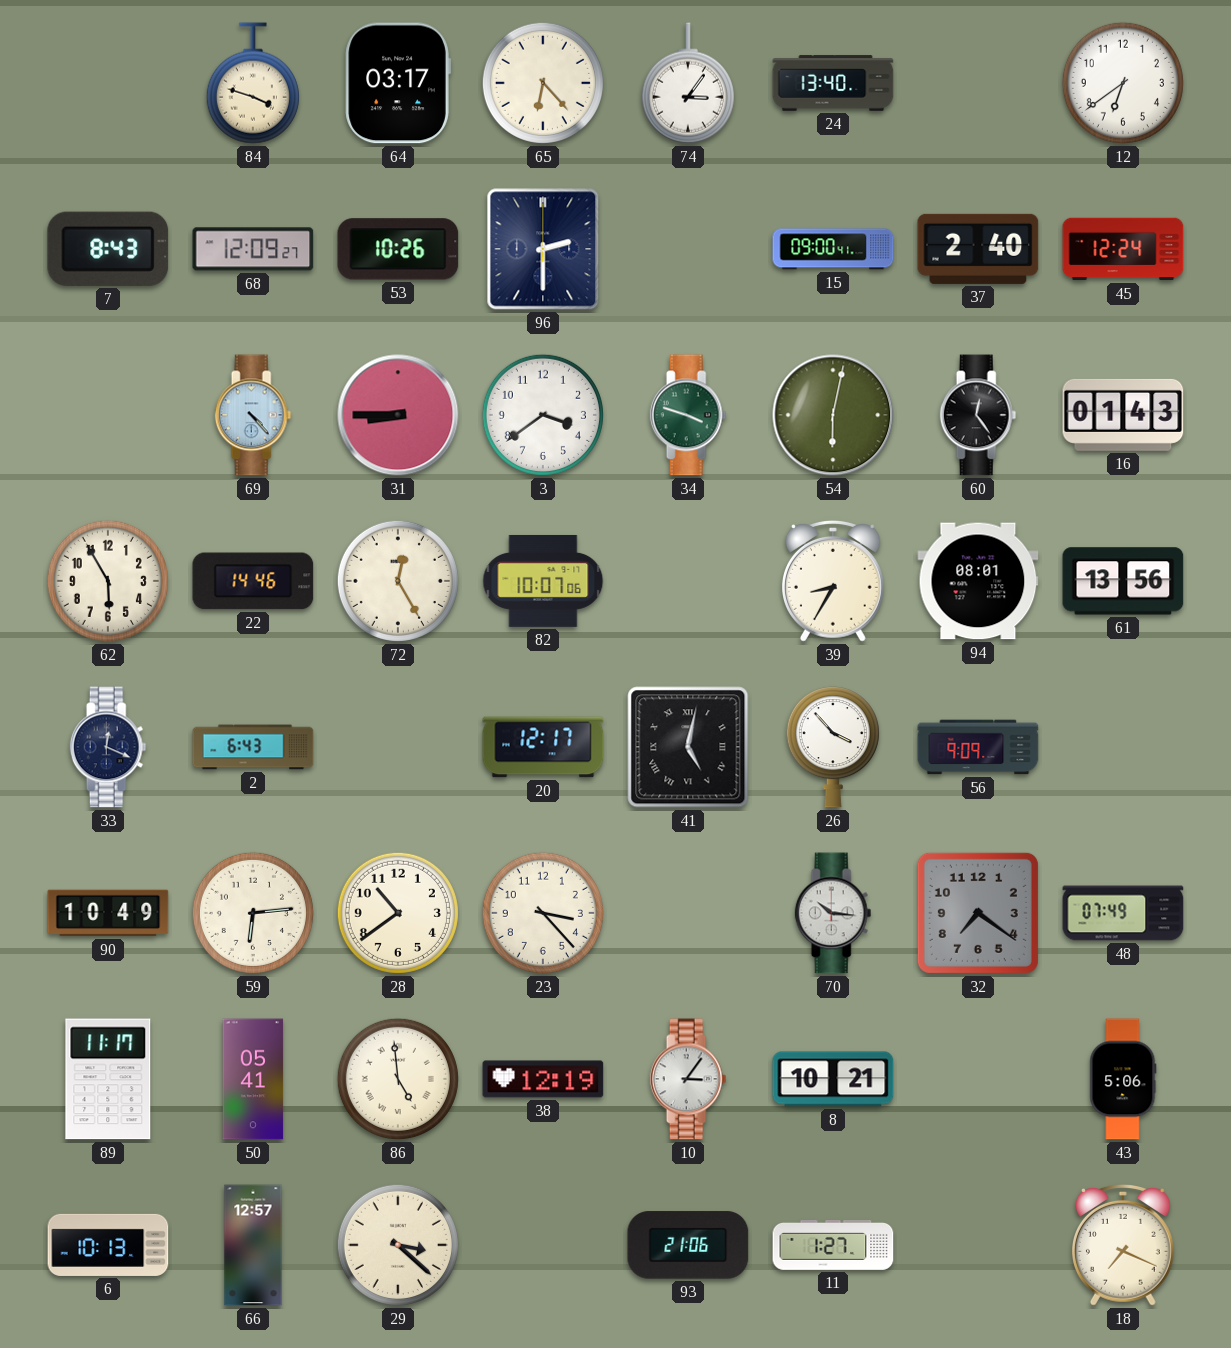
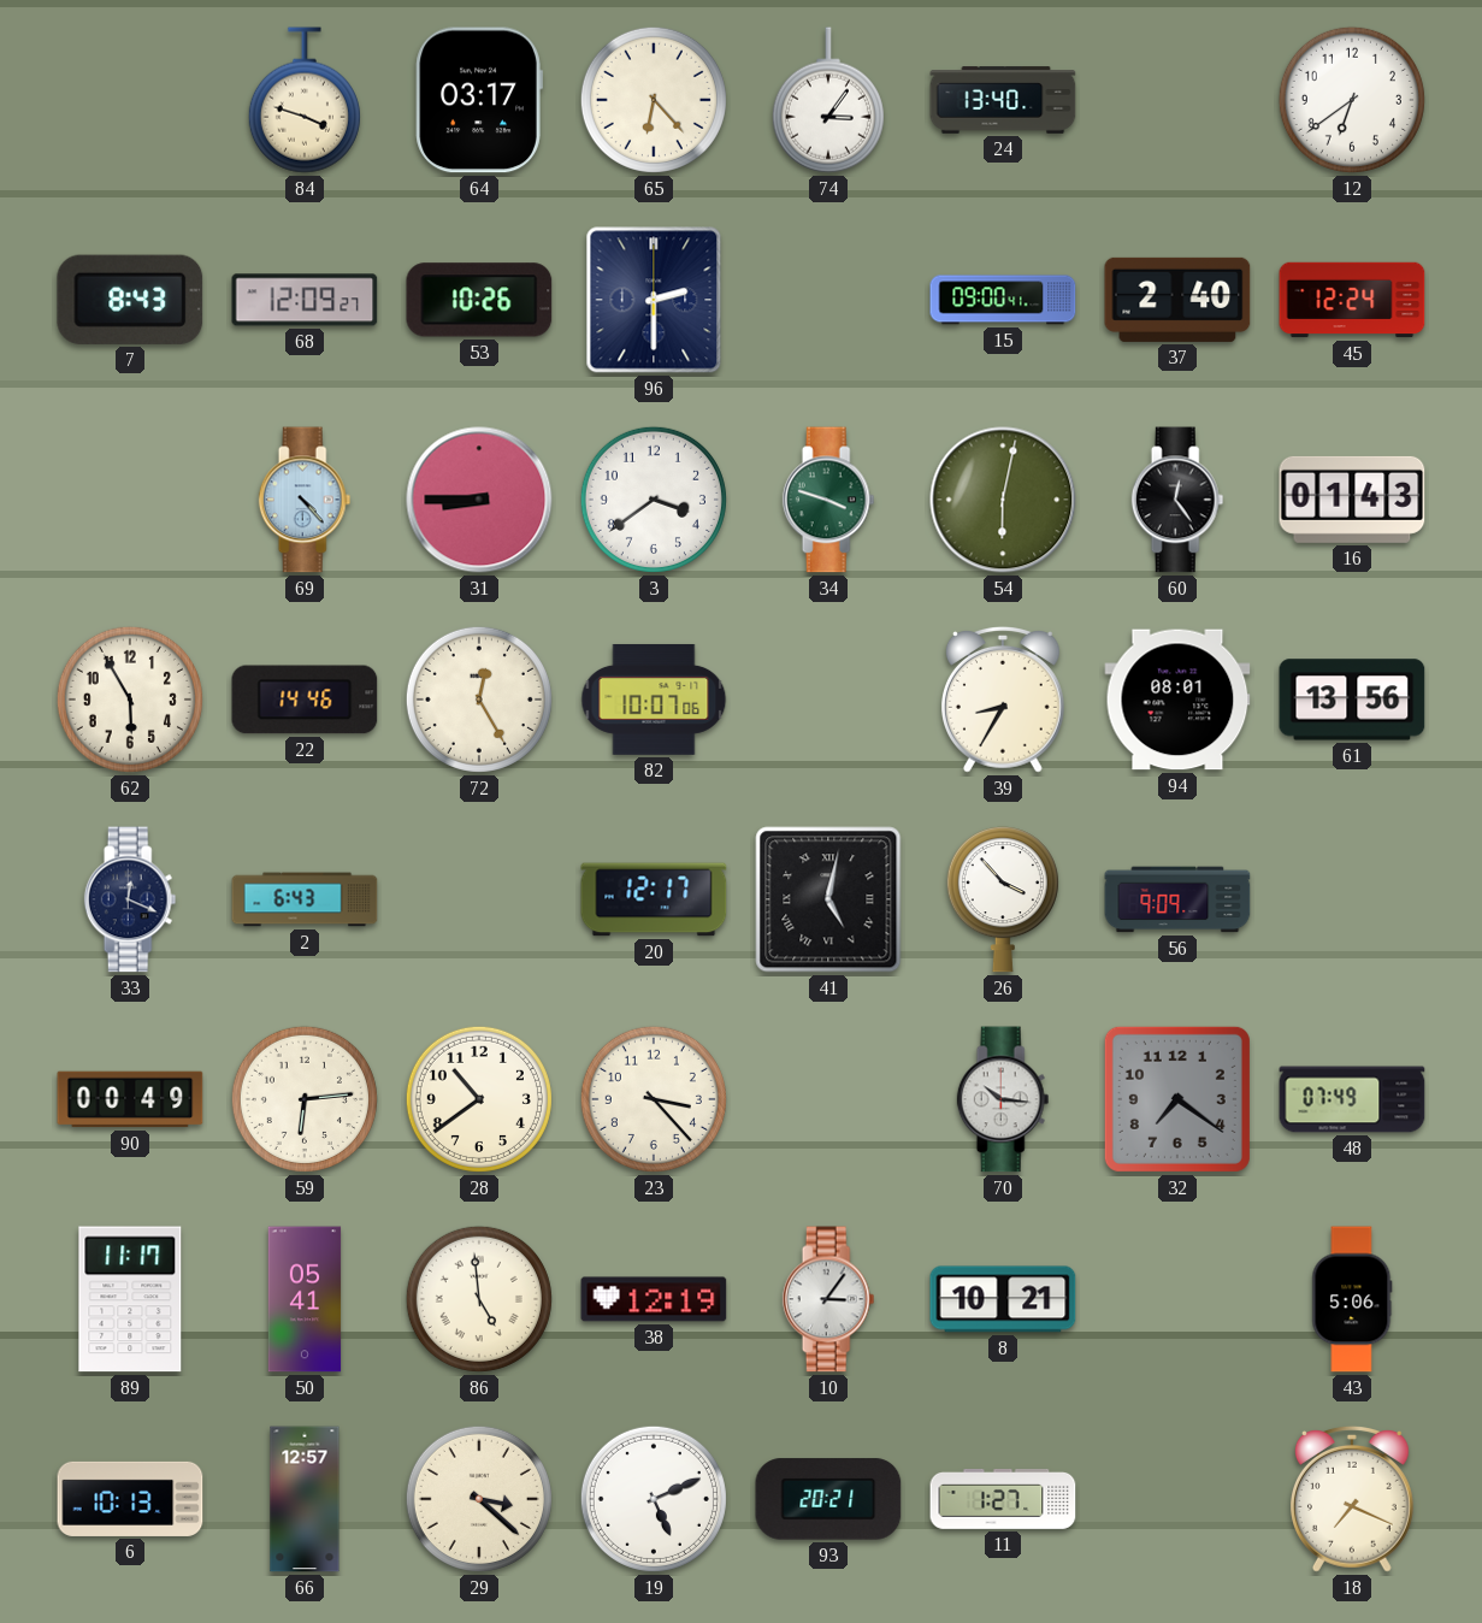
90: 10:49 -> 00:49 (130, 1099)
19: none -> 5:11 (654, 1499)
93: 21:06 -> 20:21 (828, 1499)
